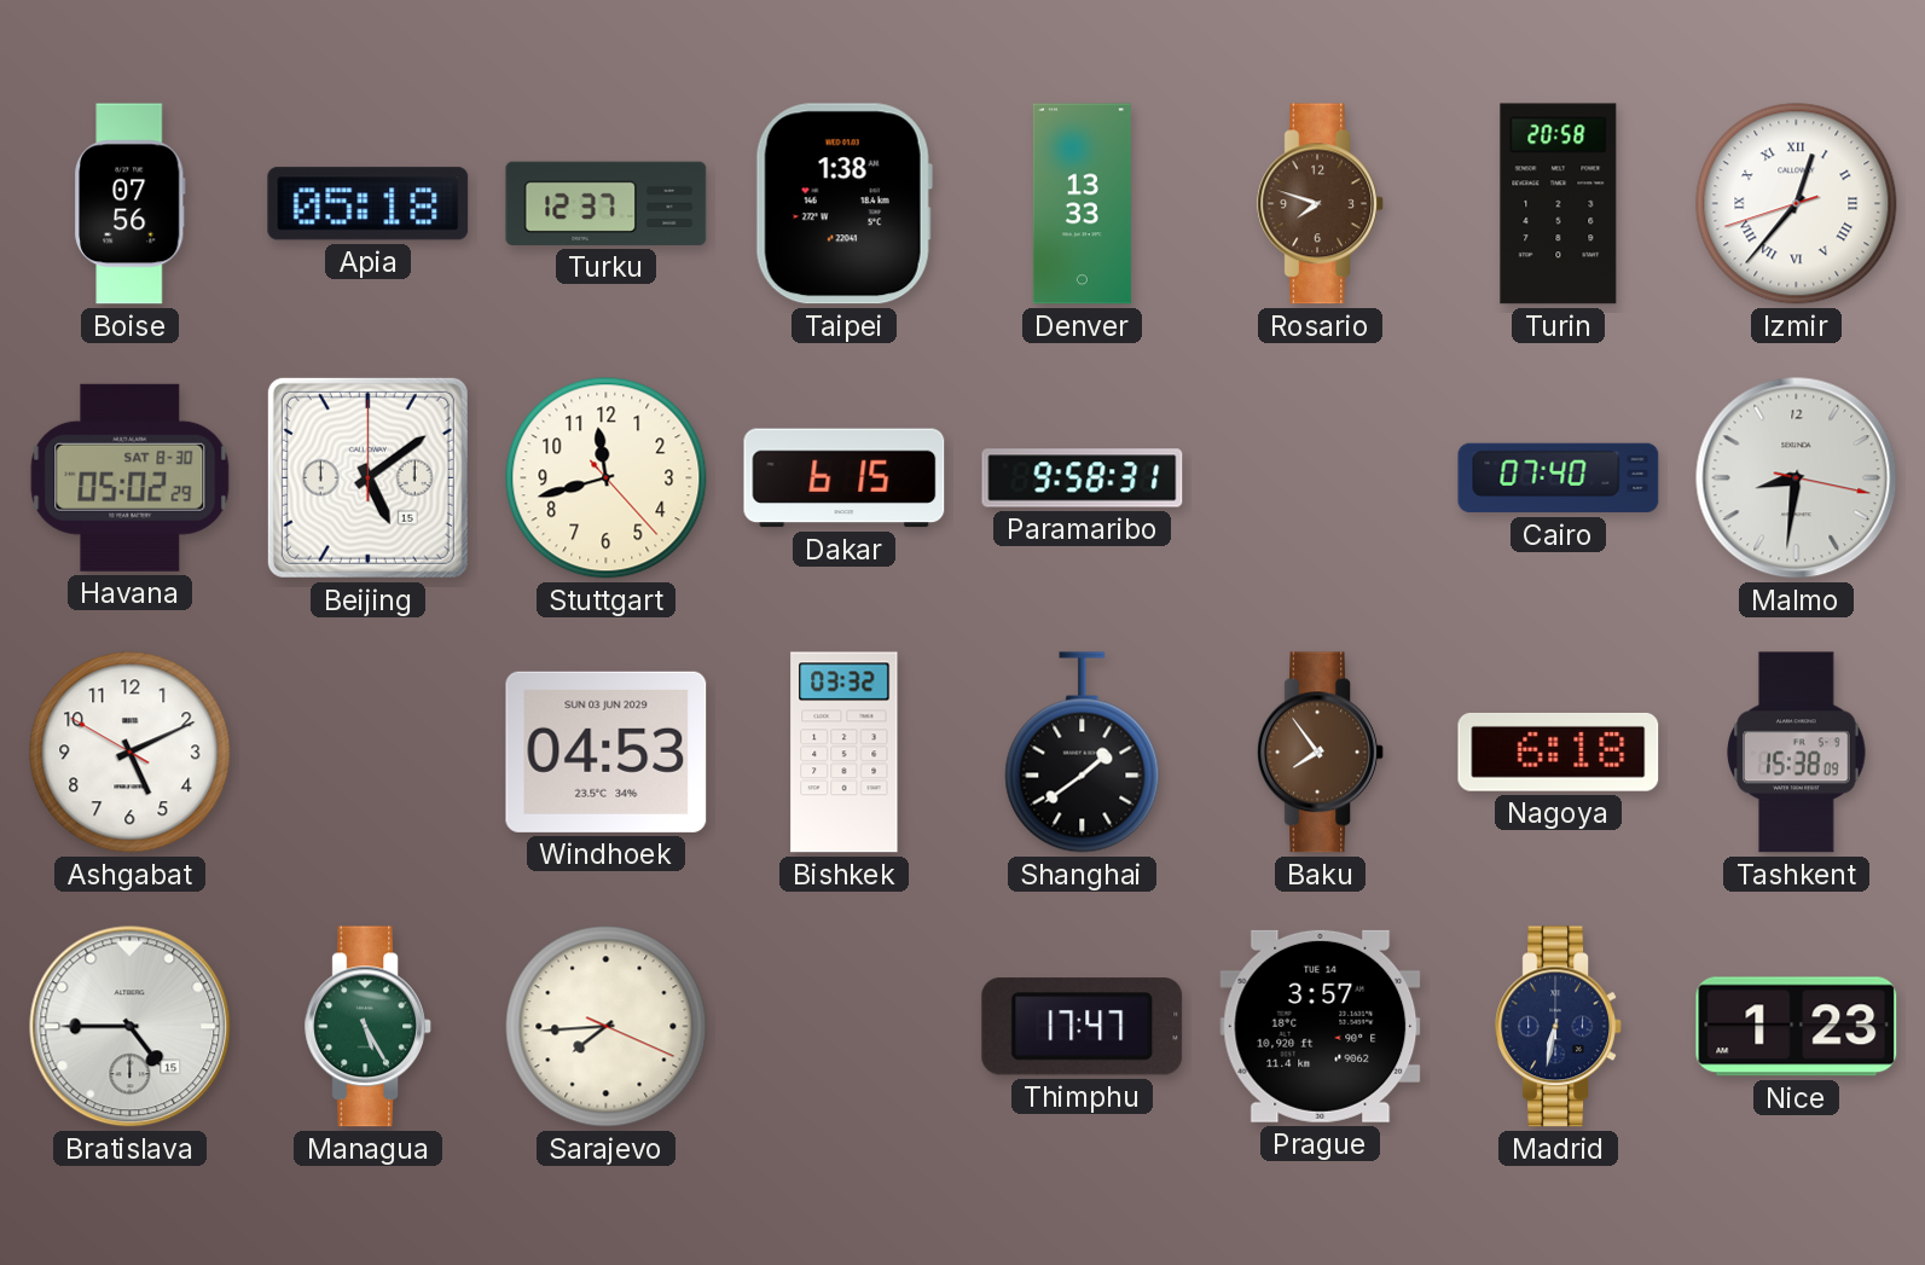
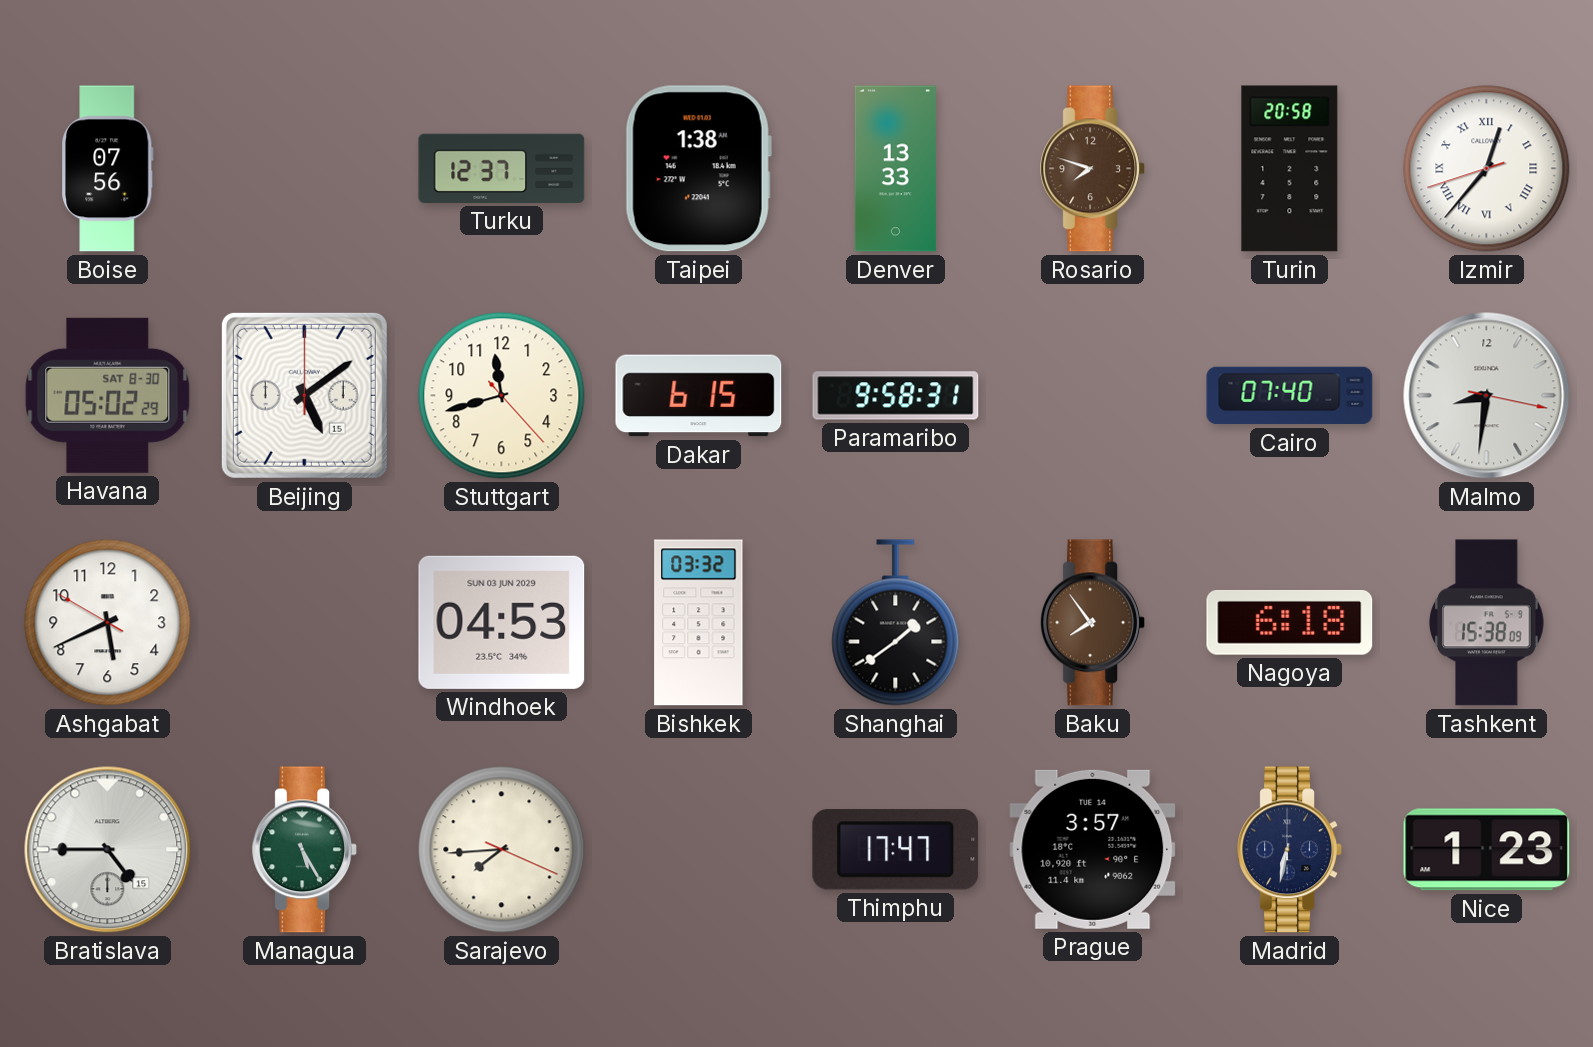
Apia: 05:18 -> none (369, 204)
Ashgabat: 5:10 -> 5:40 (108, 623)
